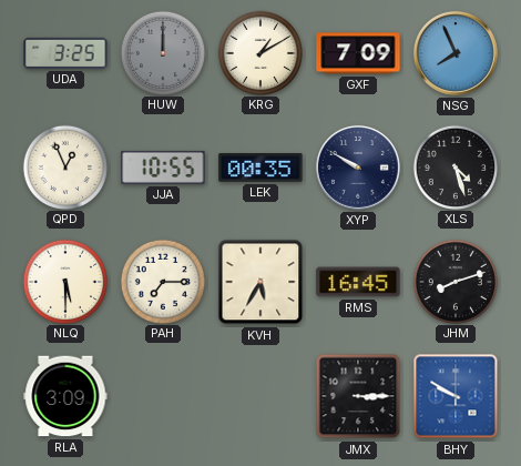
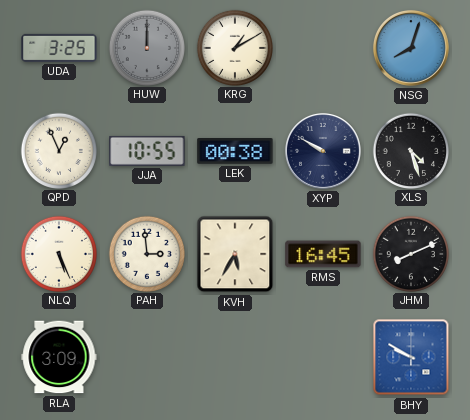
GXF: 7:09 -> none (358, 53)
NSG: 7:56 -> 8:03 (411, 48)
LEK: 00:35 -> 00:38 (235, 152)
NLQ: 5:30 -> 5:26 (58, 253)
PAH: 7:15 -> 2:59 (146, 253)
JHM: 8:12 -> 8:11 (410, 253)
JMX: 3:15 -> none (358, 396)
